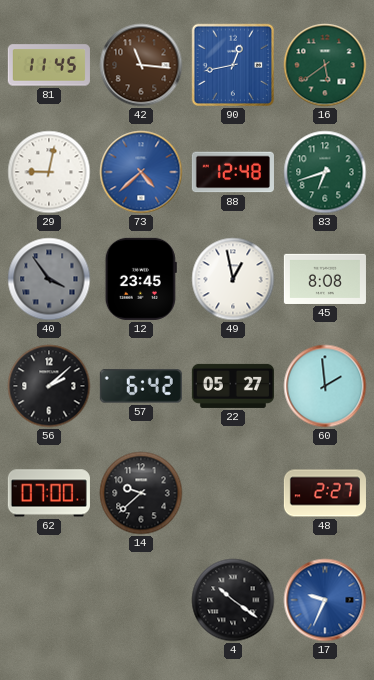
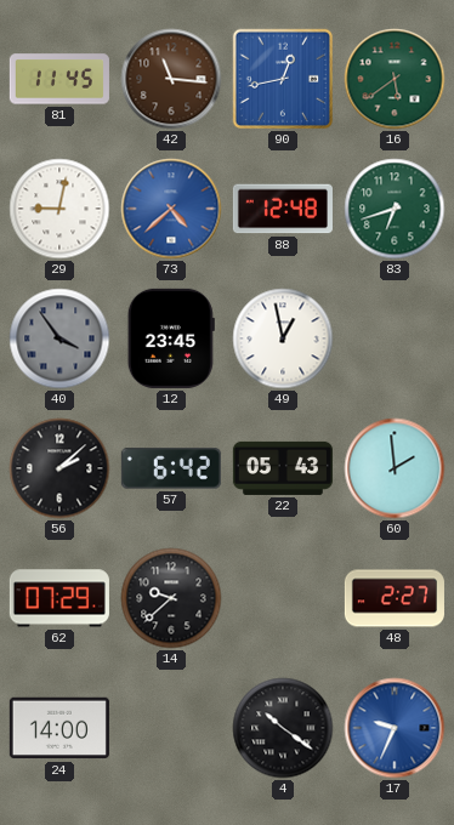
45: 8:08 -> none (325, 279)
22: 05:27 -> 05:43 (283, 468)
62: 07:00 -> 07:29 (59, 598)
24: none -> 14:00 (59, 728)
